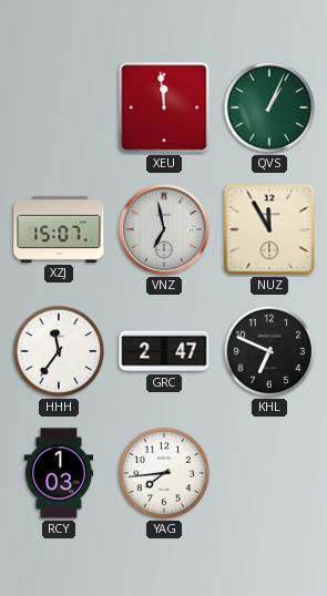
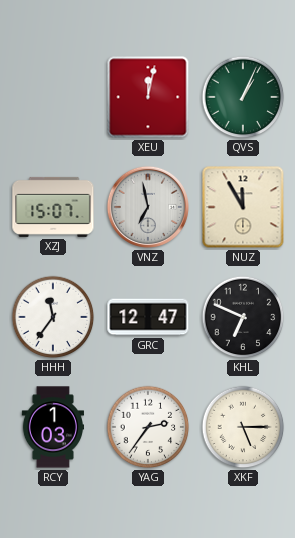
XEU: 11:59 -> 12:02 (148, 97)
GRC: 2:47 -> 12:47 (148, 317)
YAG: 7:44 -> 2:36 (148, 427)
XKF: none -> 5:15 (243, 427)
